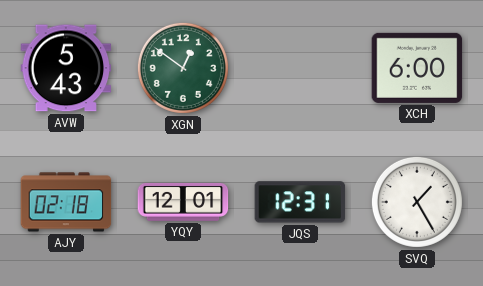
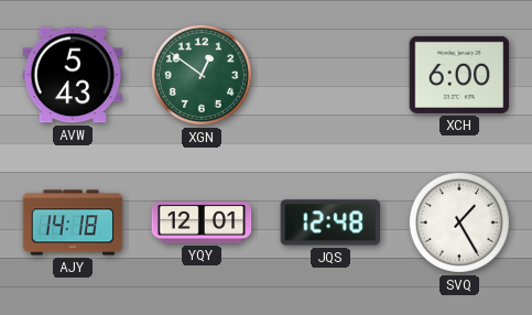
AJY: 02:18 -> 14:18 (73, 222)
JQS: 12:31 -> 12:48 (330, 222)
